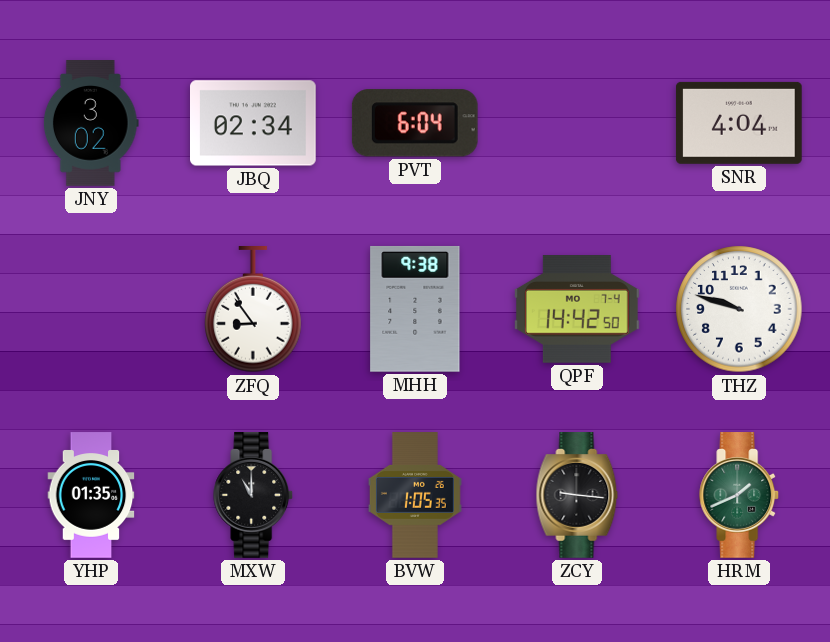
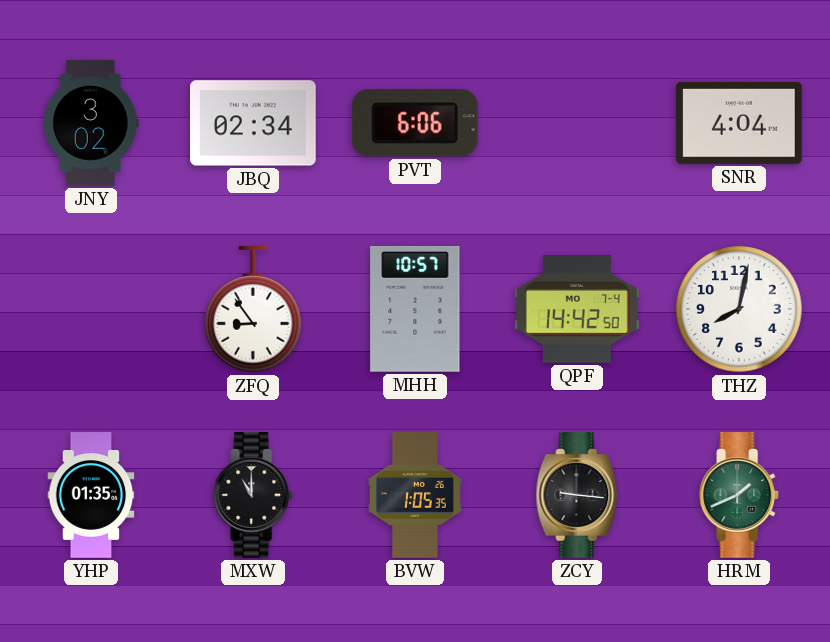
PVT: 6:04 -> 6:06 (415, 123)
MHH: 9:38 -> 10:57 (415, 309)
THZ: 9:48 -> 8:02 (739, 309)
